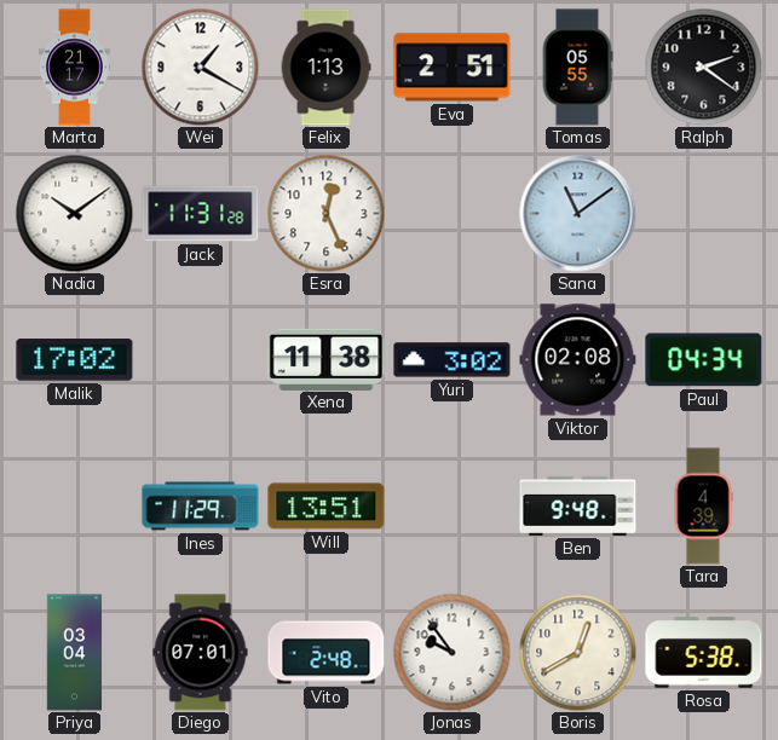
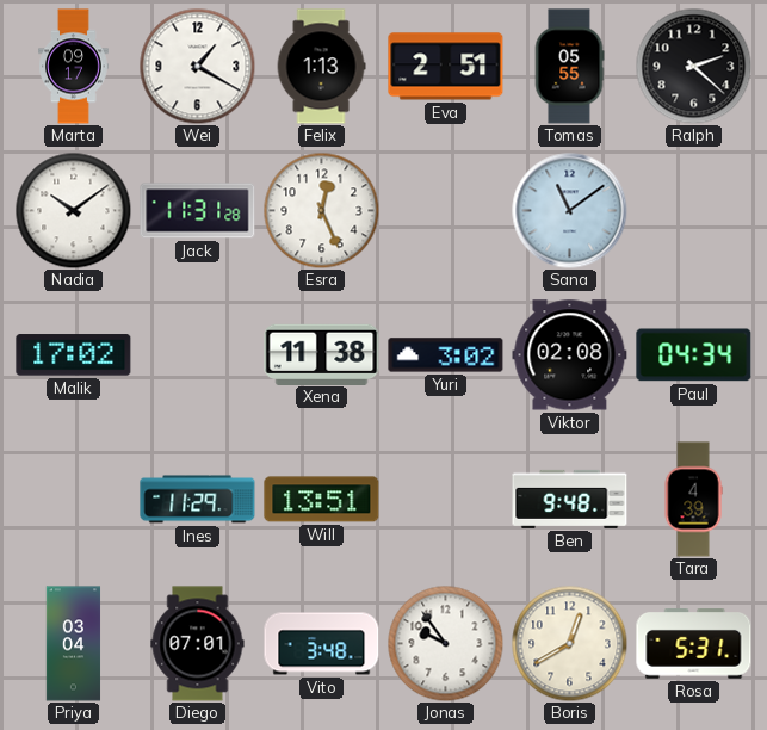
Marta: 21:17 -> 09:17 (74, 67)
Ralph: 2:21 -> 2:22 (693, 66)
Vito: 2:48 -> 3:48 (322, 644)
Rosa: 5:38 -> 5:31 (694, 644)
